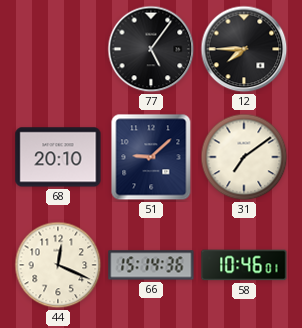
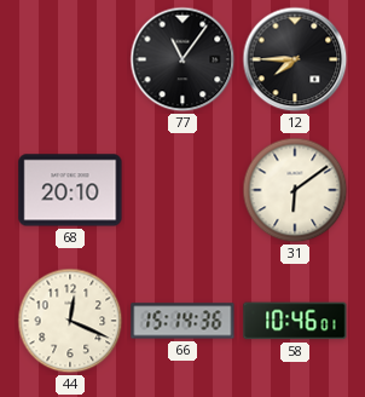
77: 5:06 -> 11:06 (182, 59)
51: 9:08 -> none (151, 157)
31: 7:09 -> 6:09 (295, 190)
